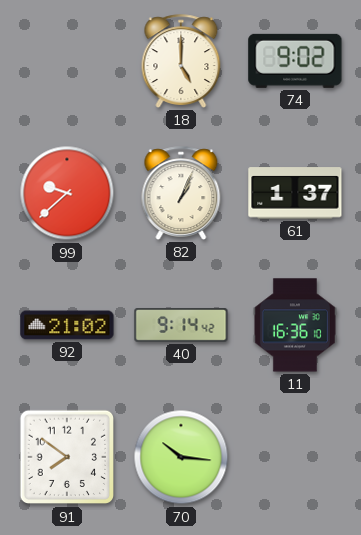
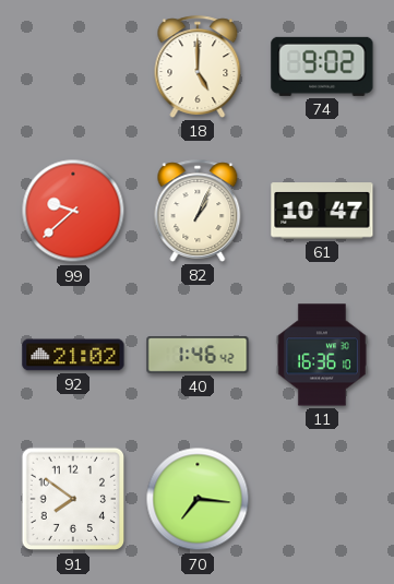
61: 1:37 -> 10:47 (322, 211)
40: 9:14 -> 1:46 (198, 356)
70: 10:16 -> 7:16 (198, 499)
